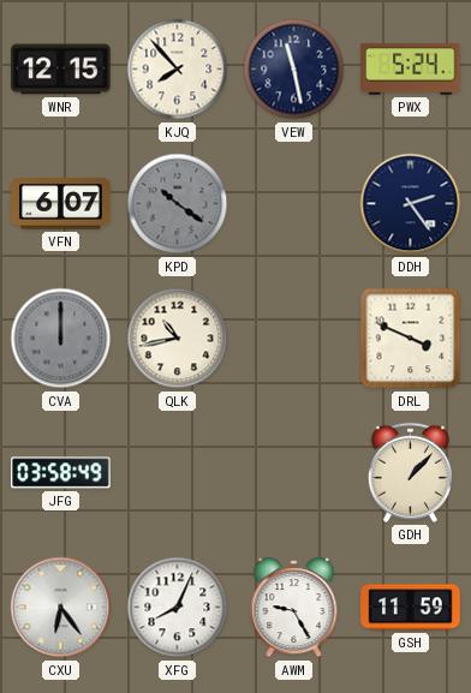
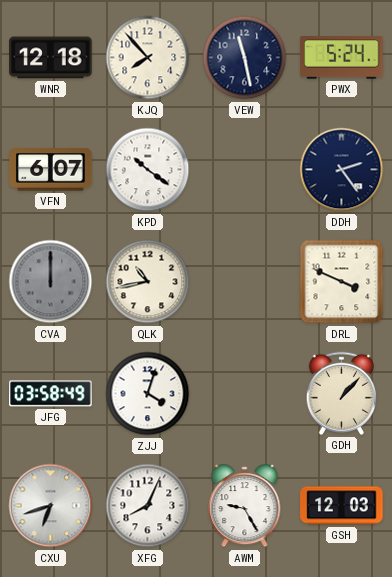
WNR: 12:15 -> 12:18 (51, 58)
KPD dial: grey -> white (148, 170)
ZJJ: none -> 4:03 (148, 394)
CXU: 6:24 -> 6:42 (51, 506)
GSH: 11:59 -> 12:03 (342, 506)
